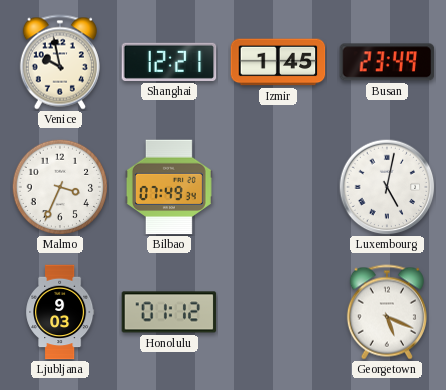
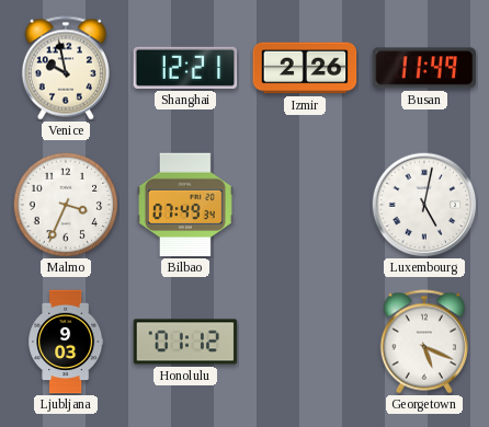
Izmir: 1:45 -> 2:26 (305, 68)
Busan: 23:49 -> 11:49 (424, 68)
